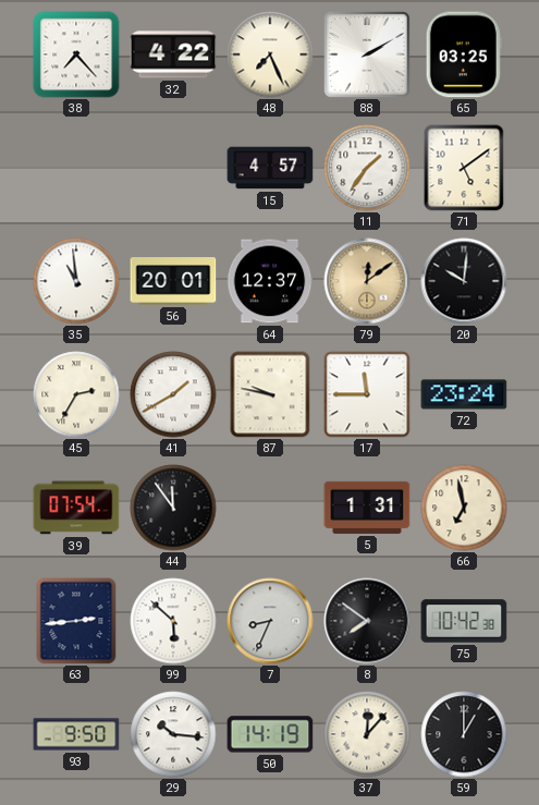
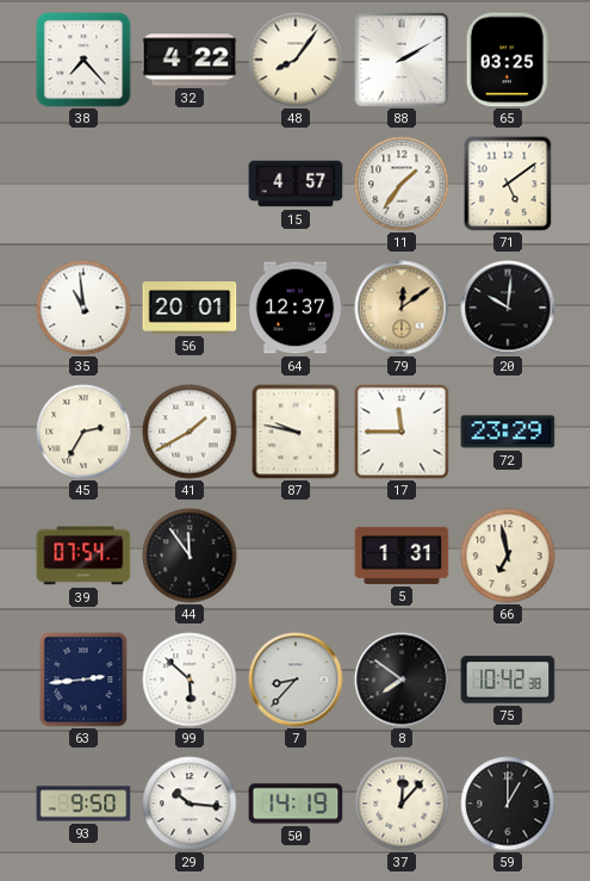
48: 7:26 -> 8:06 (296, 60)
72: 23:24 -> 23:29 (508, 432)
7: 8:34 -> 8:37 (296, 680)
